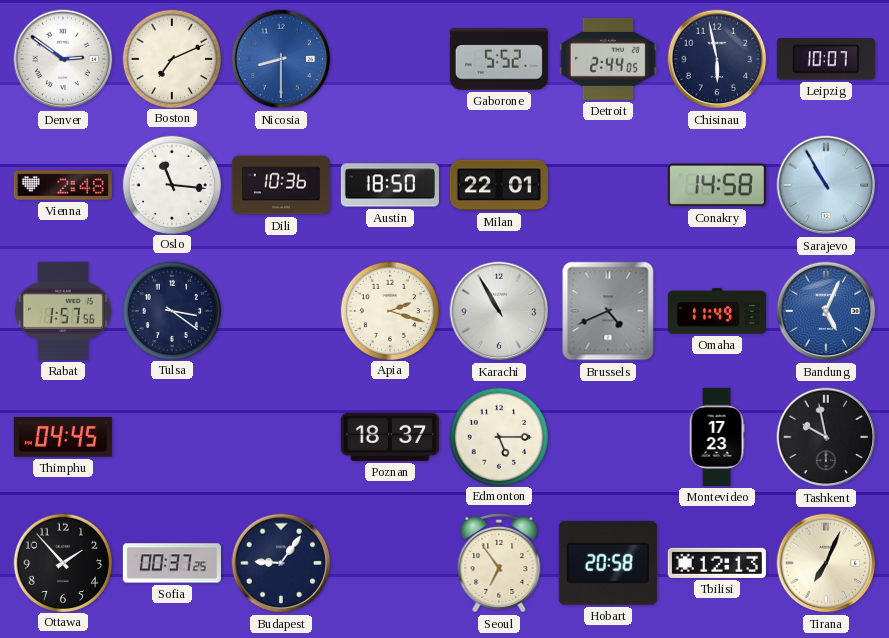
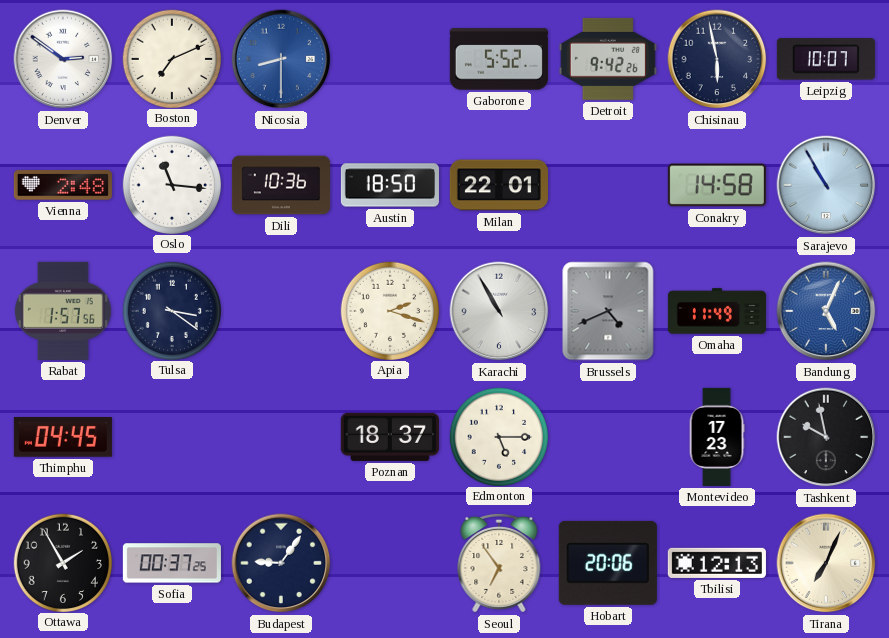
Detroit: 2:44 -> 9:42 (608, 59)
Ottawa: 1:53 -> 1:55 (62, 562)
Hobart: 20:58 -> 20:06 (608, 563)
